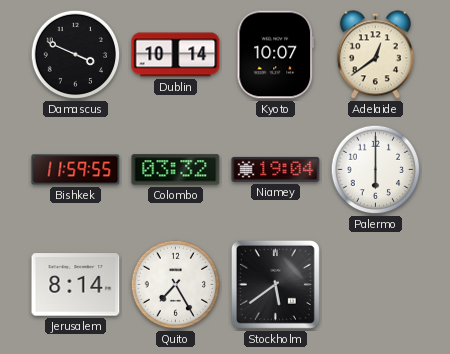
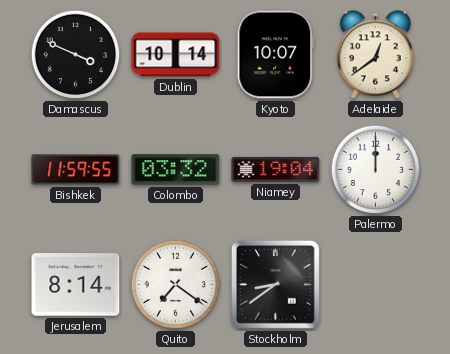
Palermo: 6:00 -> 12:00 (376, 170)
Quito: 7:25 -> 7:21 (176, 285)
Stockholm: 5:39 -> 8:39 (275, 284)
